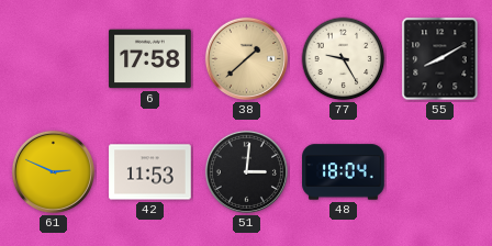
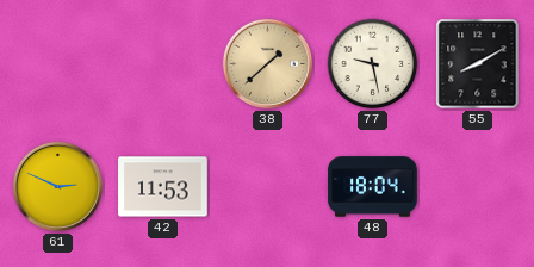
6: 17:58 -> none (150, 59)
77: 9:25 -> 9:28 (373, 64)
51: 3:01 -> none (246, 171)
